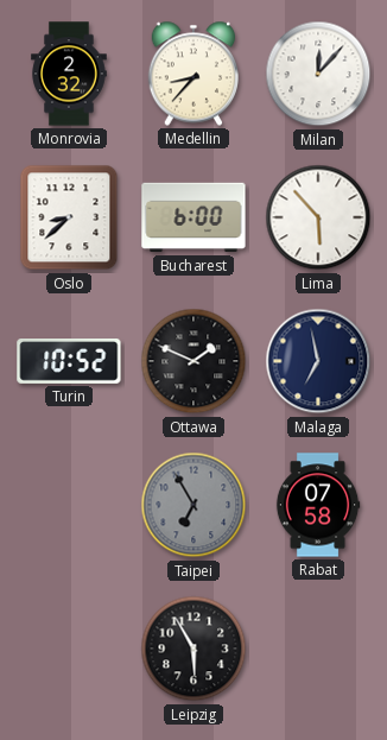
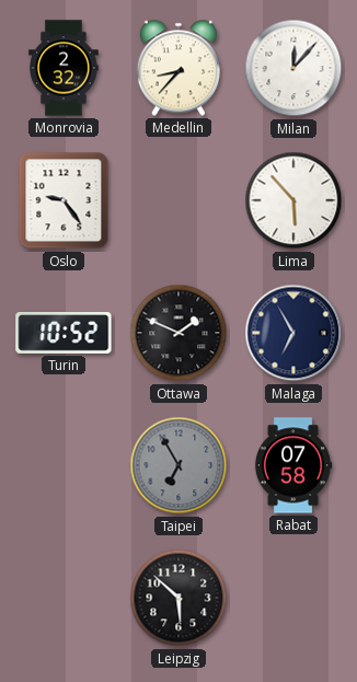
Oslo: 8:38 -> 9:24 (64, 200)
Bucharest: 6:00 -> none (193, 217)
Malaga: 6:58 -> 6:55 (293, 333)
Leipzig: 5:55 -> 5:52 (178, 598)
